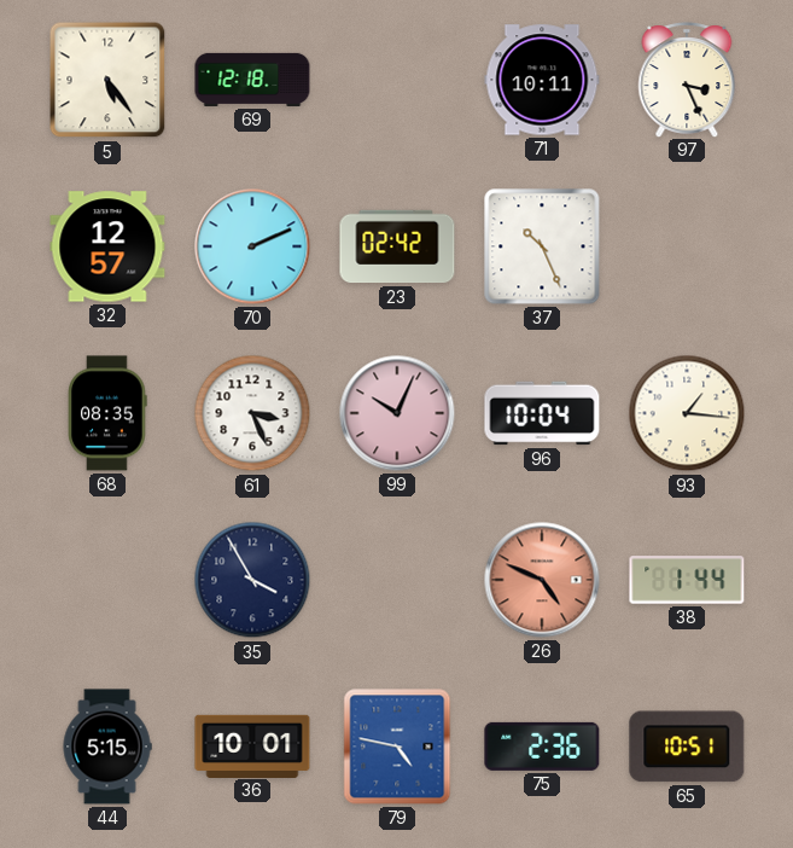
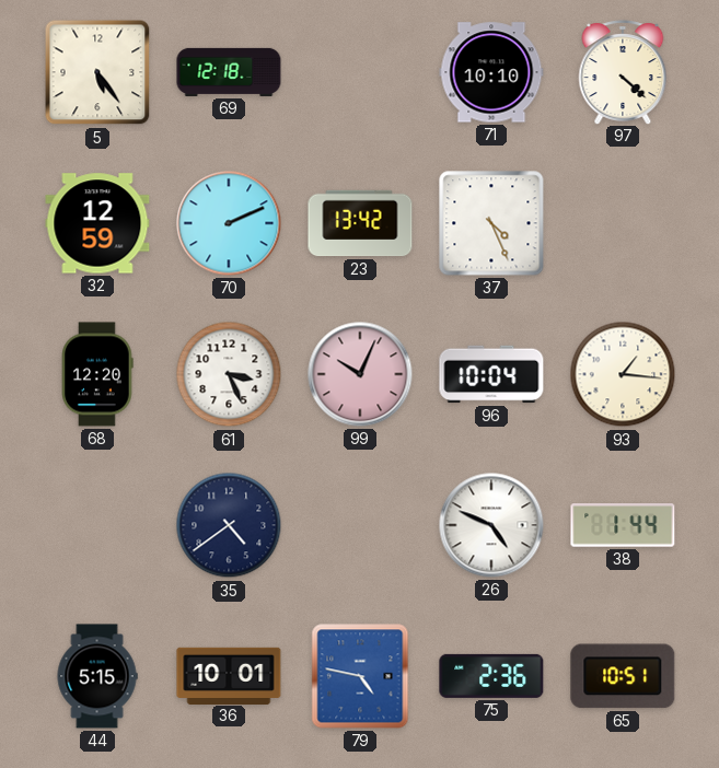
71: 10:11 -> 10:10 (491, 72)
97: 3:26 -> 4:22 (623, 72)
32: 12:57 -> 12:59 (97, 223)
23: 02:42 -> 13:42 (360, 223)
37: 10:26 -> 4:26 (491, 223)
68: 08:35 -> 12:20 (97, 374)
35: 3:55 -> 4:39 (229, 525)
26 dial: salmon -> white (491, 525)
